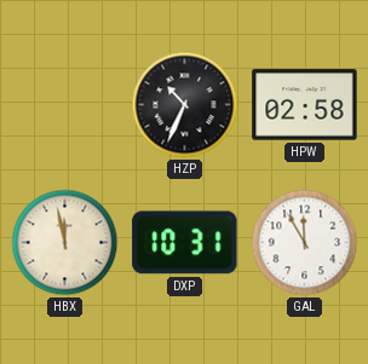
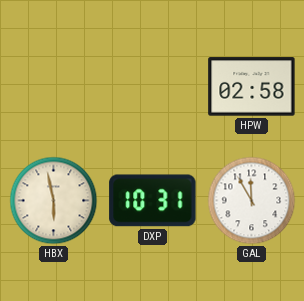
HZP: 10:34 -> none (185, 105)
HBX: 11:58 -> 5:58 (54, 201)
